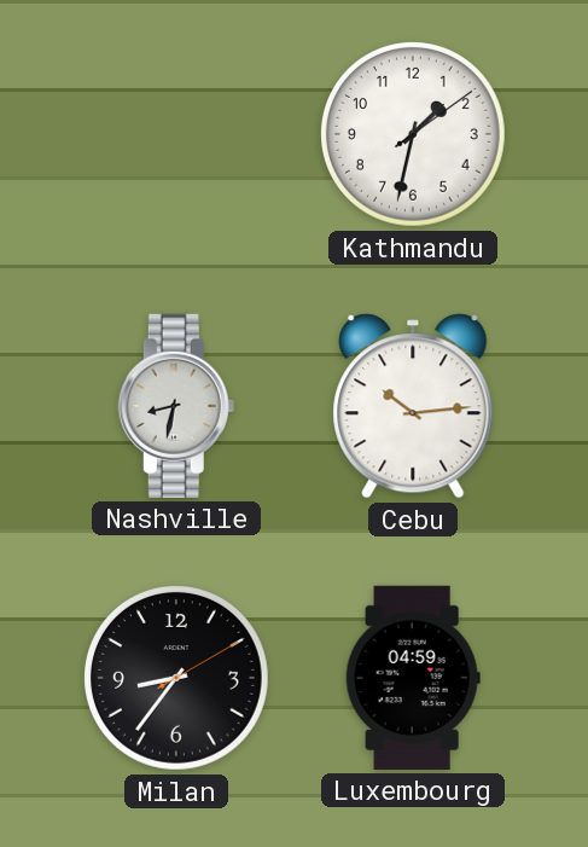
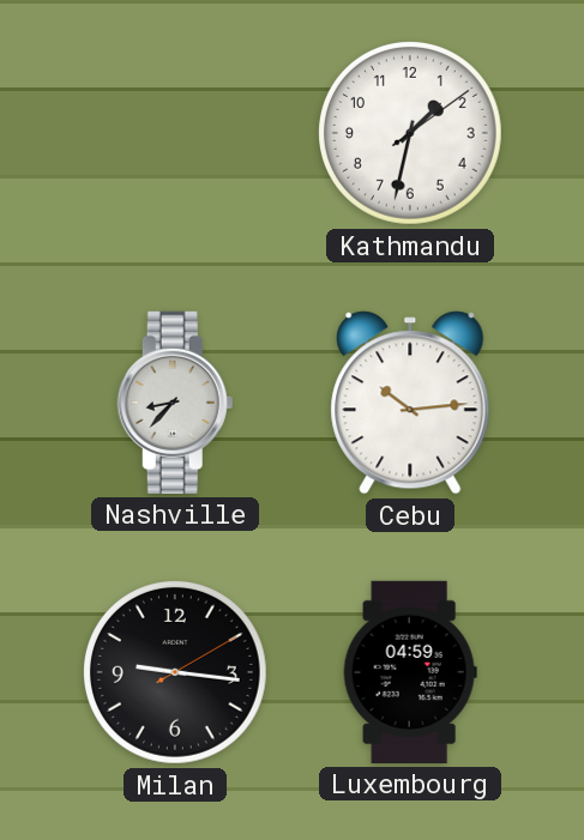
Nashville: 8:32 -> 8:37 (175, 403)
Milan: 8:36 -> 9:16 (175, 672)
